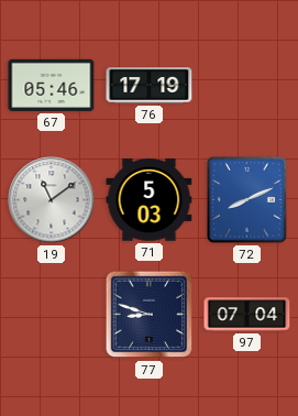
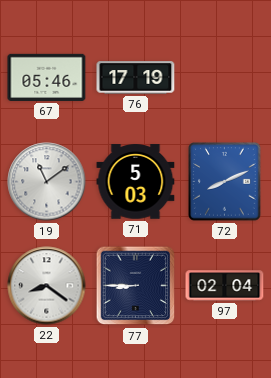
22: none -> 8:21 (47, 286)
77: 8:48 -> 8:45 (136, 286)
97: 07:04 -> 02:04 (225, 286)
